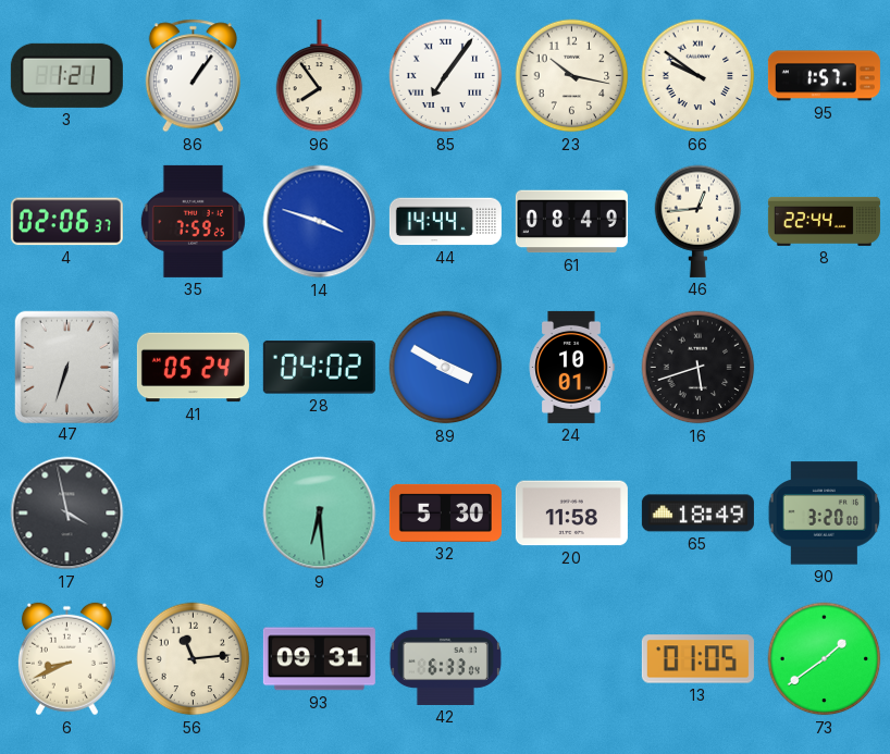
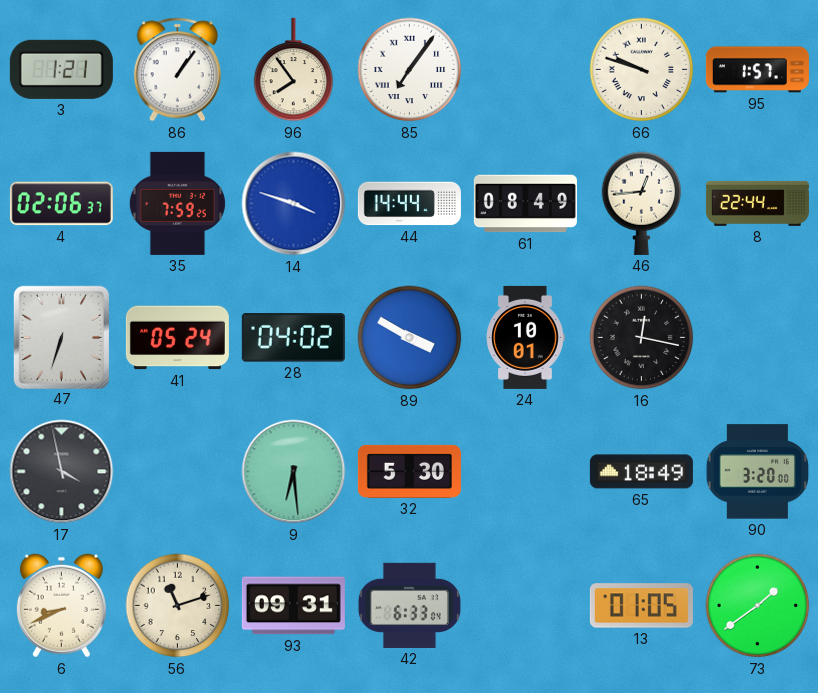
23: 10:17 -> none (572, 76)
66: 9:51 -> 9:48 (642, 70)
16: 5:42 -> 12:17 (642, 338)
20: 11:58 -> none (571, 514)
56: 11:14 -> 11:12 (178, 606)
